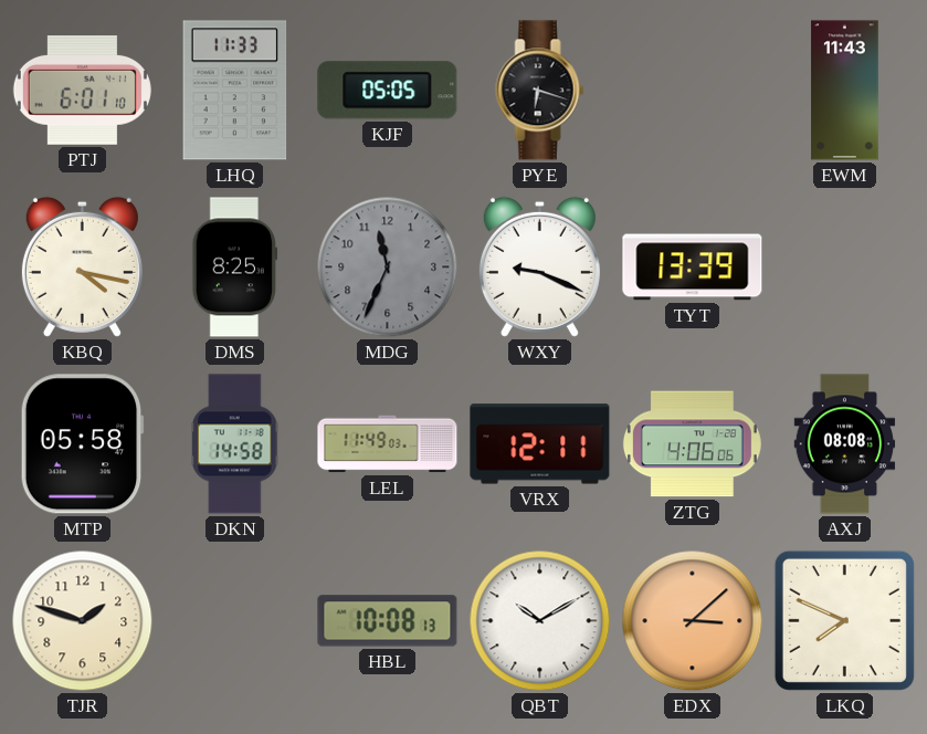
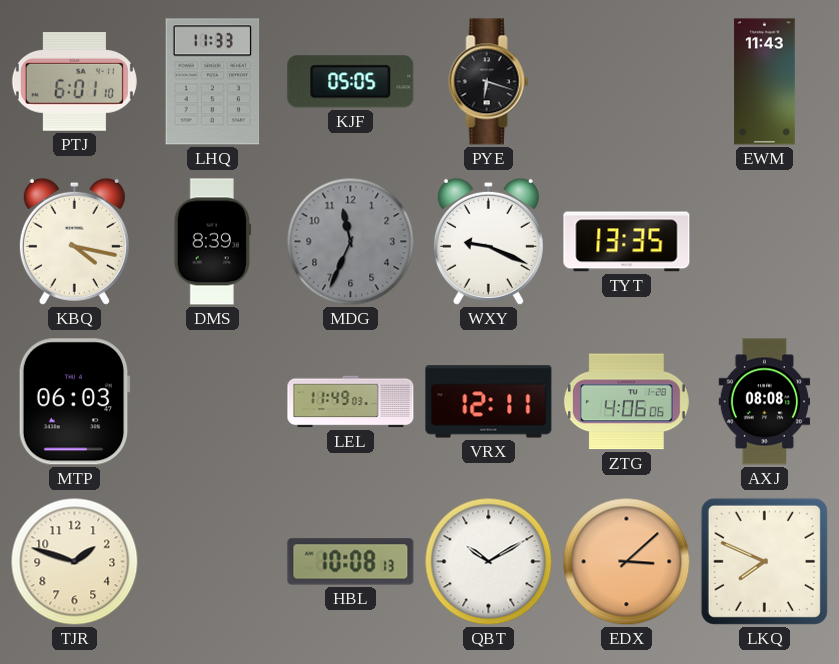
DMS: 8:25 -> 8:39 (212, 242)
TYT: 13:39 -> 13:35 (627, 242)
MTP: 05:58 -> 06:03 (74, 402)
DKN: 14:58 -> none (235, 444)
